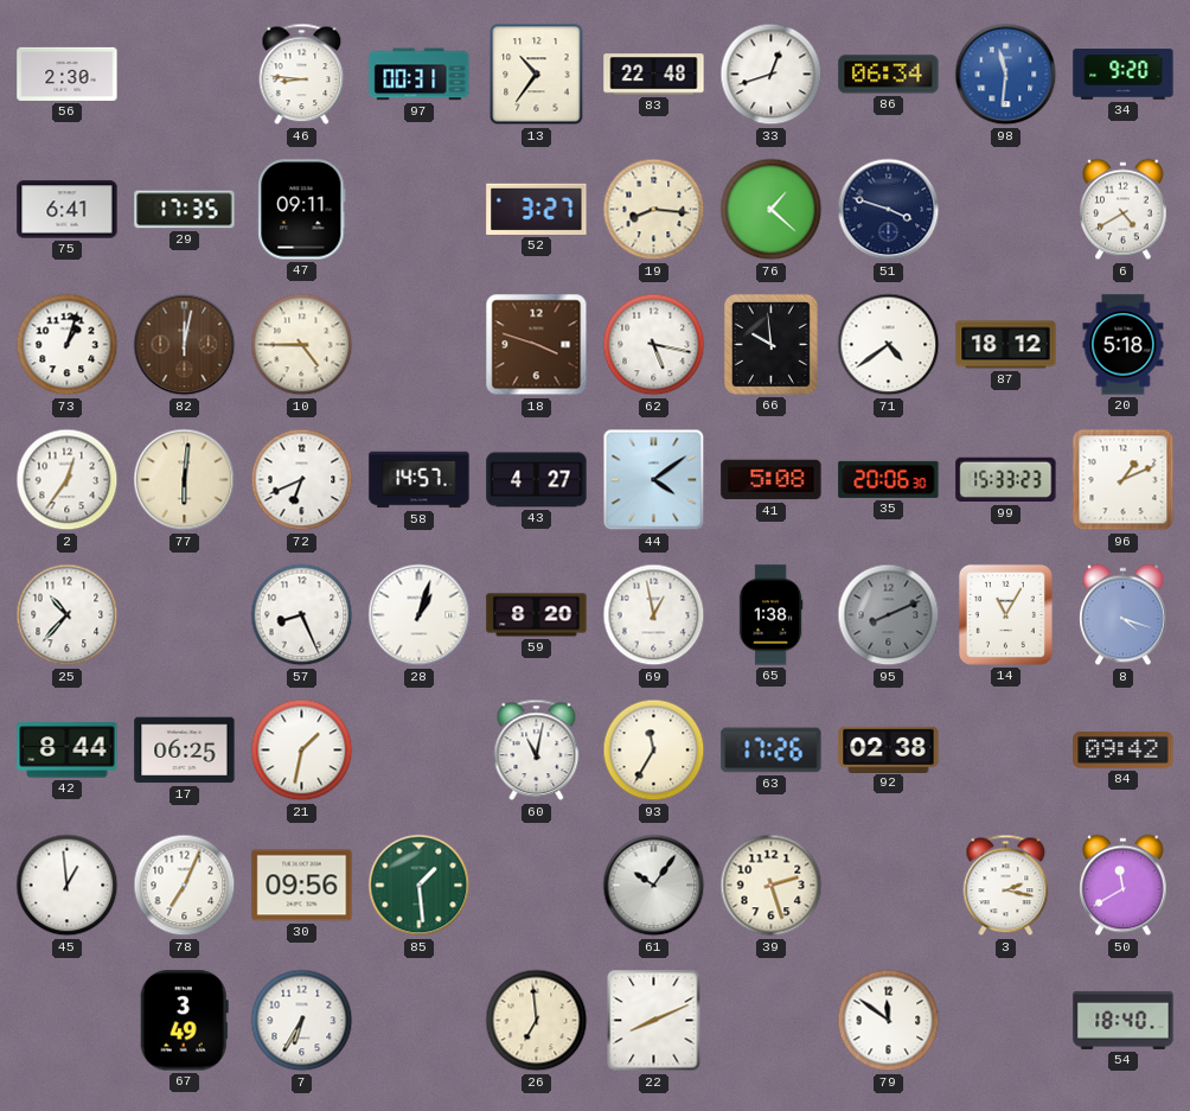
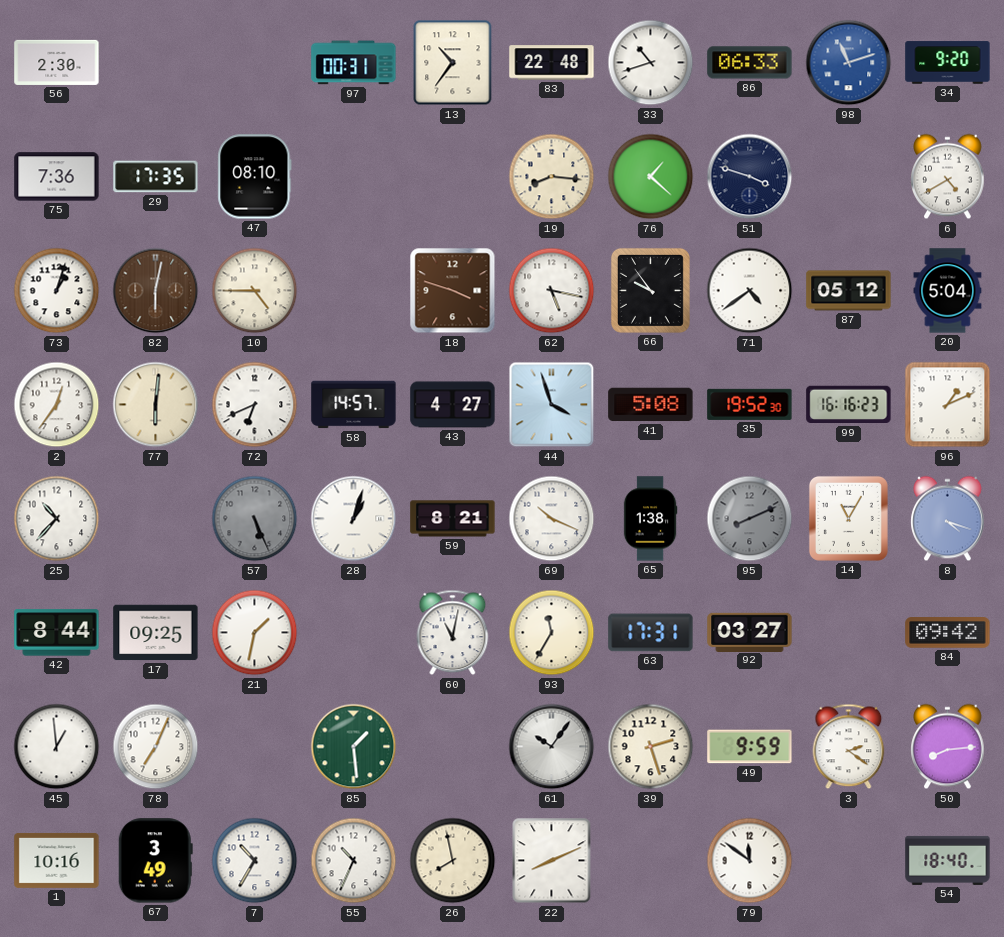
46: 8:46 -> none (302, 75)
33: 12:42 -> 10:42 (651, 63)
86: 06:34 -> 06:33 (750, 63)
98: 11:31 -> 11:12 (849, 63)
75: 6:41 -> 7:36 (57, 177)
47: 09:11 -> 08:10 (255, 177)
52: 3:27 -> none (537, 209)
82: 12:02 -> 6:02 (156, 291)
66: 9:59 -> 9:54 (650, 290)
87: 18:12 -> 05:12 (849, 291)
20: 5:18 -> 5:04 (948, 291)
44: 4:09 -> 3:57 (552, 405)
35: 20:06 -> 19:52 (750, 404)
99: 15:33 -> 16:16 (849, 405)
57: 8:26 -> 5:26 (255, 519)
57 dial: white -> grey (255, 519)
59: 8:20 -> 8:21 (453, 519)
69: 12:58 -> 10:19 (552, 519)
17: 06:25 -> 09:25 (156, 633)
63: 17:26 -> 17:31 (651, 633)
92: 02:38 -> 03:27 (750, 632)
30: 09:56 -> none (302, 886)
49: none -> 9:59 (750, 747)
3: 2:17 -> 2:21 (849, 747)
50: 11:40 -> 8:14 (948, 747)
1: none -> 10:16 (57, 860)
7: 6:35 -> 10:35 (255, 861)
55: none -> 10:34 (354, 861)
26: 6:59 -> 7:58 (453, 861)
